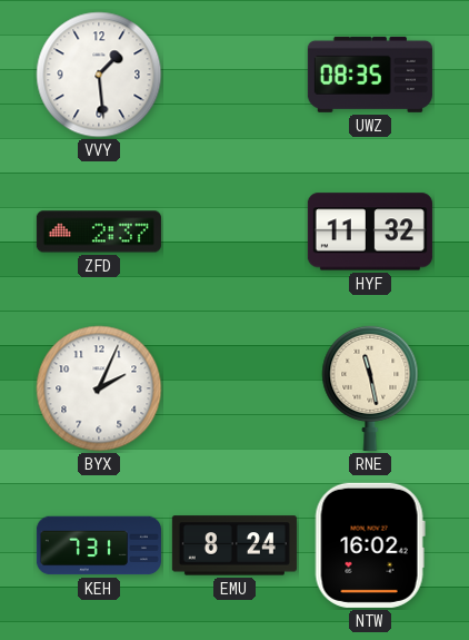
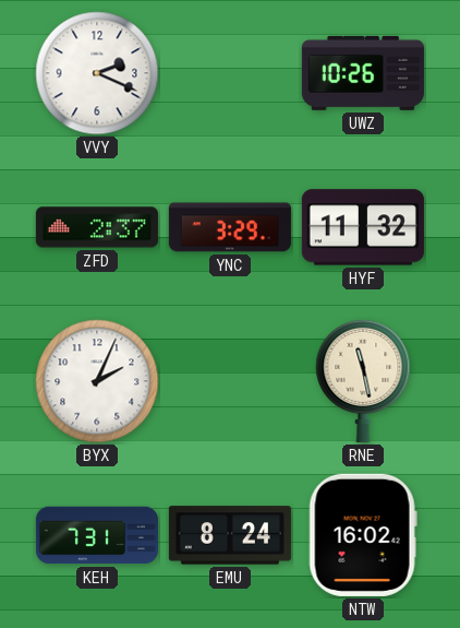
VVY: 1:29 -> 2:19 (97, 73)
UWZ: 08:35 -> 10:26 (363, 73)
YNC: none -> 3:29 (230, 227)
